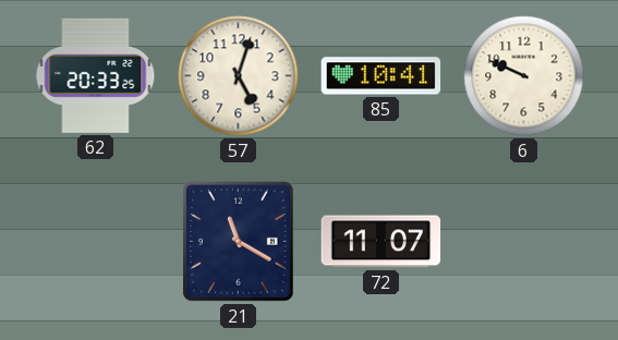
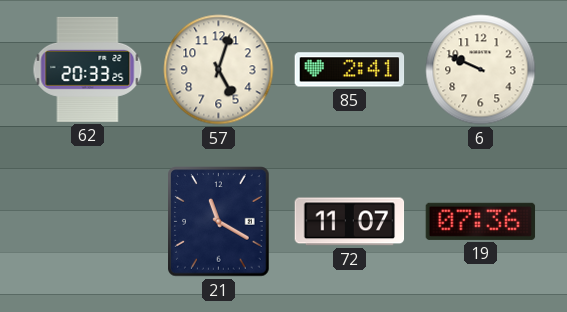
85: 10:41 -> 2:41 (350, 70)
19: none -> 07:36 (481, 221)
